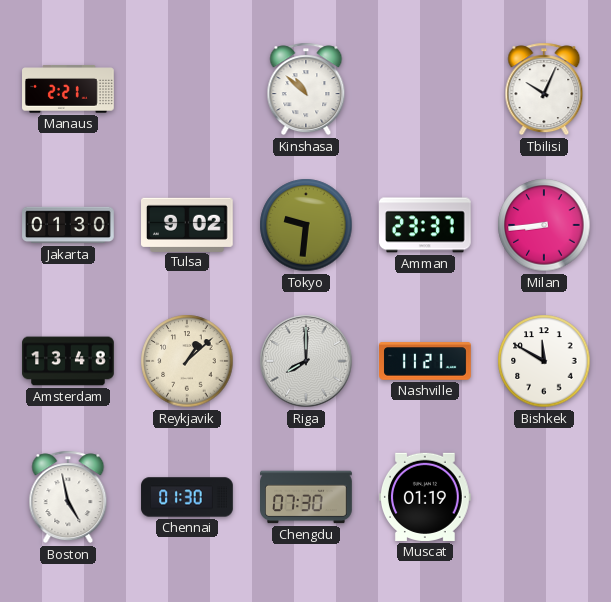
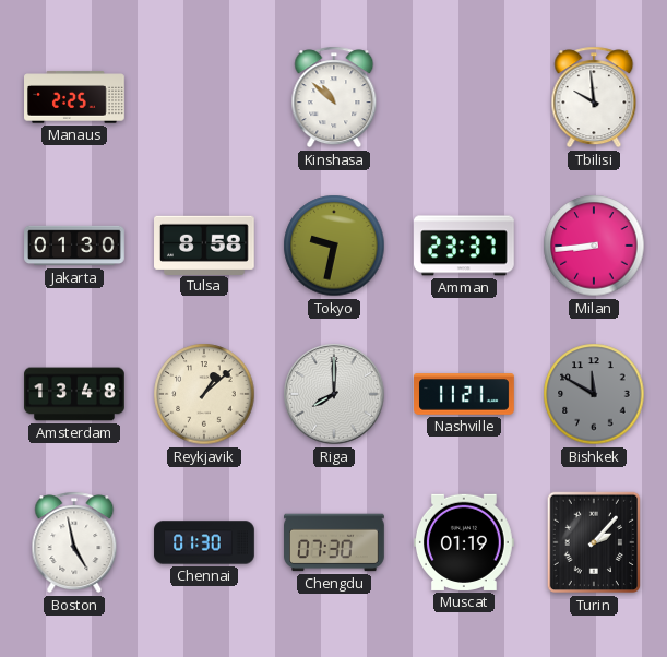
Manaus: 2:21 -> 2:25 (74, 97)
Tbilisi: 10:04 -> 9:59 (594, 97)
Tulsa: 9:02 -> 8:58 (205, 244)
Tokyo: 9:31 -> 9:32 (334, 246)
Bishkek dial: white -> grey (594, 394)
Turin: none -> 2:07 (593, 542)
